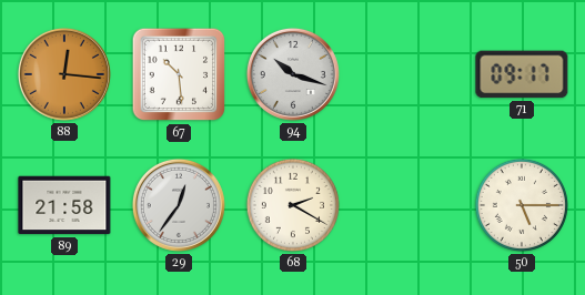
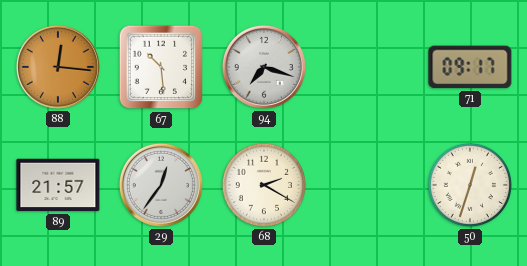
94: 10:18 -> 7:18 (264, 67)
89: 21:58 -> 21:57 (58, 185)
50: 5:15 -> 12:33 (470, 185)
